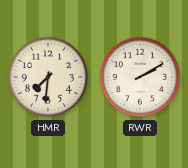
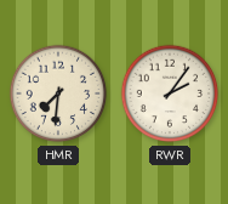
RWR: 2:10 -> 2:06 (170, 93)
